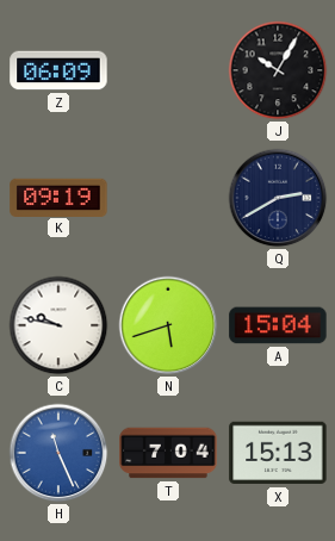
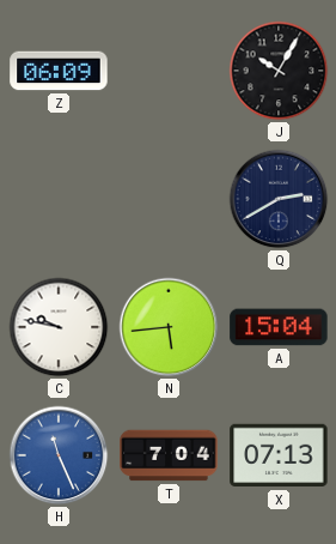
K: 09:19 -> none (58, 197)
N: 5:42 -> 5:44 (169, 327)
X: 15:13 -> 07:13 (279, 455)
